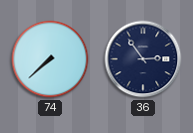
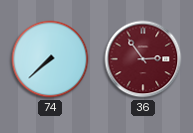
36 dial: navy -> burgundy (143, 59)
